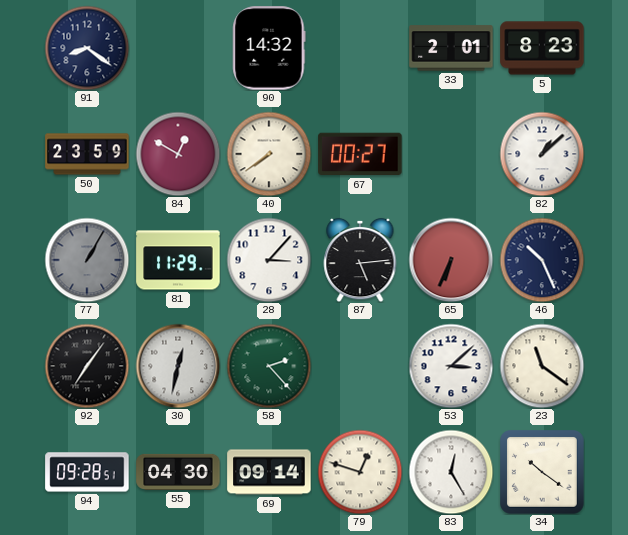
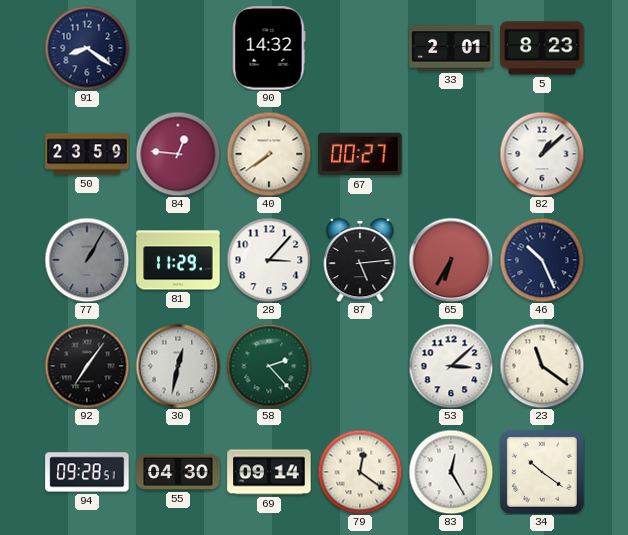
84: 12:50 -> 12:46 (178, 154)
65: 6:34 -> 6:35 (451, 260)
79: 12:48 -> 12:21 (360, 472)
